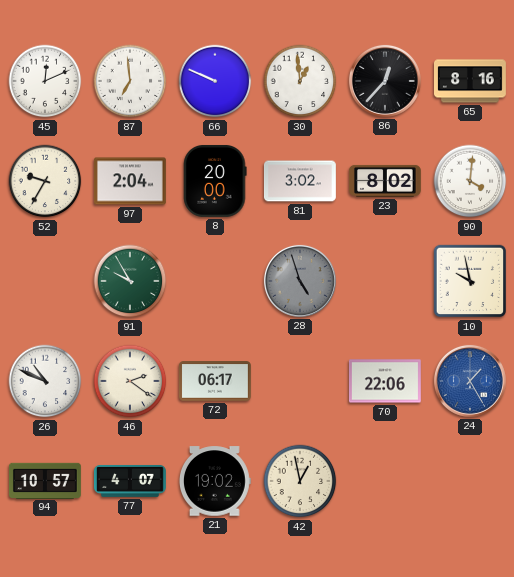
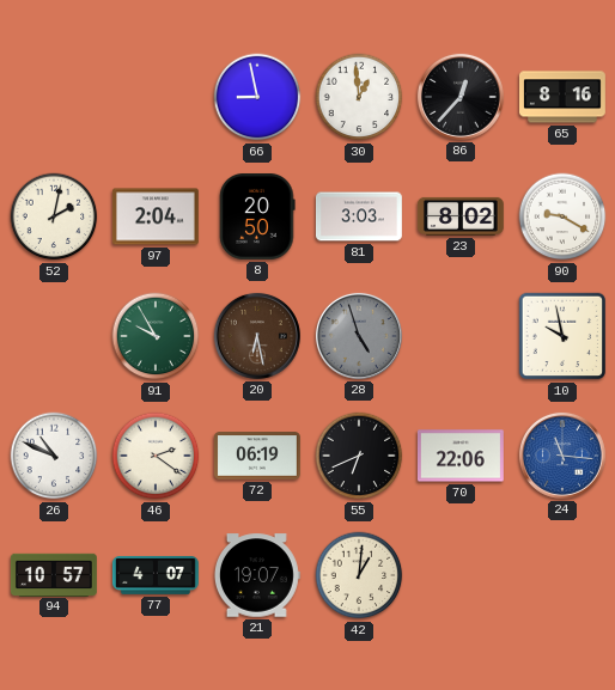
45: 12:11 -> none (45, 81)
87: 6:59 -> none (130, 81)
66: 9:49 -> 8:58 (257, 97)
52: 9:35 -> 2:02 (54, 216)
8: 20:00 -> 20:50 (257, 216)
81: 3:02 -> 3:03 (359, 216)
90: 4:01 -> 9:20 (562, 216)
20: none -> 6:28 (257, 336)
72: 06:17 -> 06:19 (257, 456)
55: none -> 6:41 (359, 456)
24: 1:25 -> 11:16 (562, 456)
21: 19:02 -> 19:07 (256, 575)
42: 12:58 -> 1:01 (359, 575)
